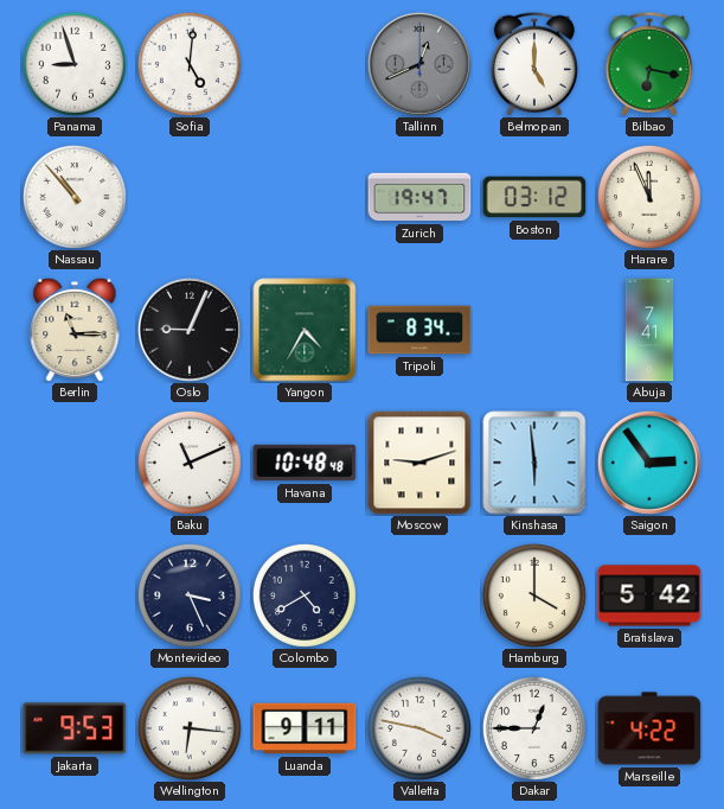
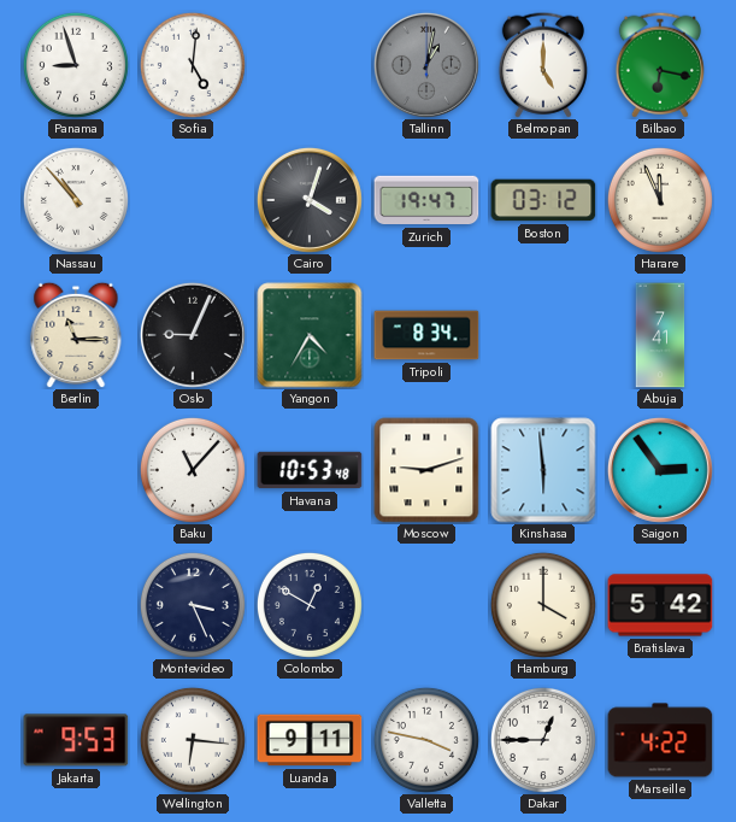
Tallinn: 12:41 -> 1:02 (426, 65)
Cairo: none -> 4:03 (310, 200)
Baku: 11:11 -> 11:07 (193, 470)
Havana: 10:48 -> 10:53 (310, 470)
Colombo: 4:40 -> 12:50 (310, 605)
